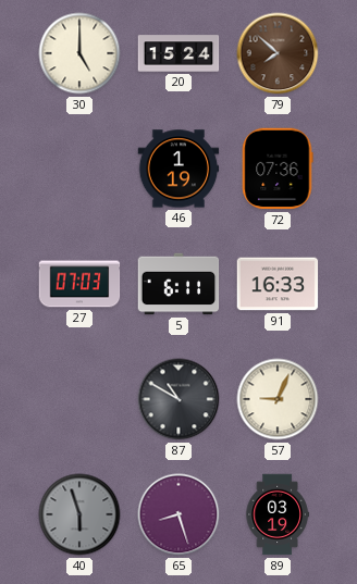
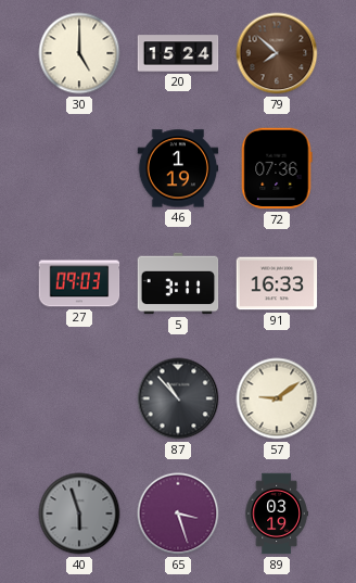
27: 07:03 -> 09:03 (79, 283)
5: 6:11 -> 3:11 (178, 283)
87: 10:50 -> 10:53 (178, 398)
57: 9:04 -> 9:09 (277, 398)
65: 8:27 -> 3:27 (178, 514)
